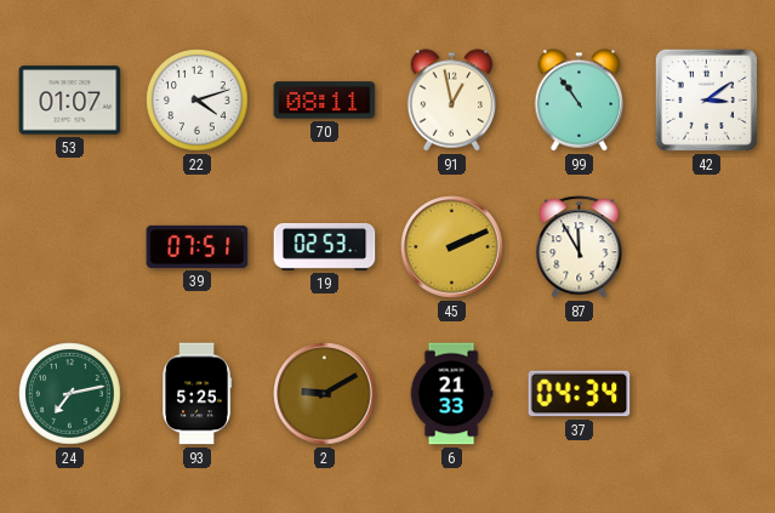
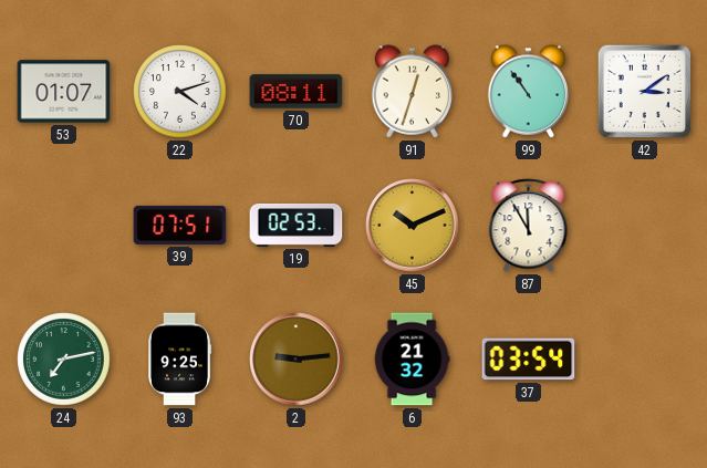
91: 12:58 -> 12:33 (413, 92)
45: 2:11 -> 10:11 (413, 226)
93: 5:25 -> 9:25 (180, 360)
2: 9:10 -> 9:14 (297, 360)
6: 21:33 -> 21:32 (412, 360)
37: 04:34 -> 03:54 (529, 360)
